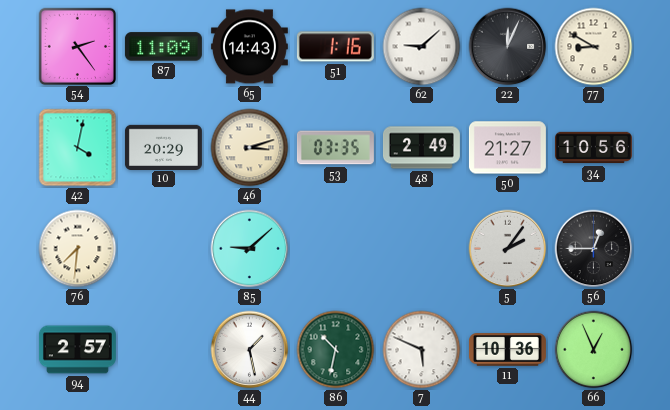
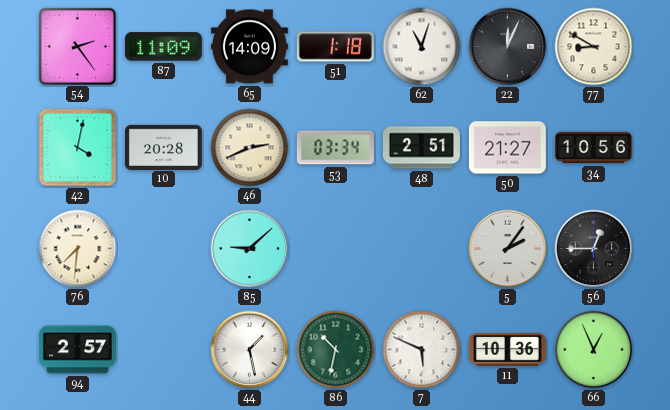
65: 14:43 -> 14:09 (249, 47)
51: 1:16 -> 1:18 (335, 47)
62: 9:08 -> 11:03 (422, 47)
10: 20:29 -> 20:28 (163, 147)
46: 3:12 -> 2:41 (250, 148)
53: 03:35 -> 03:34 (335, 148)
48: 2:49 -> 2:51 (421, 148)
